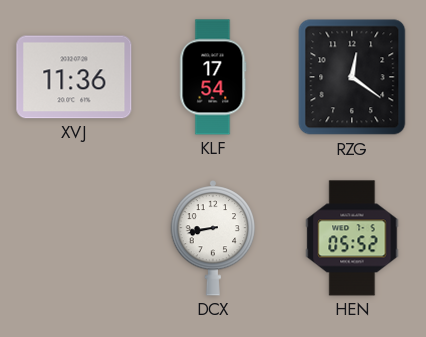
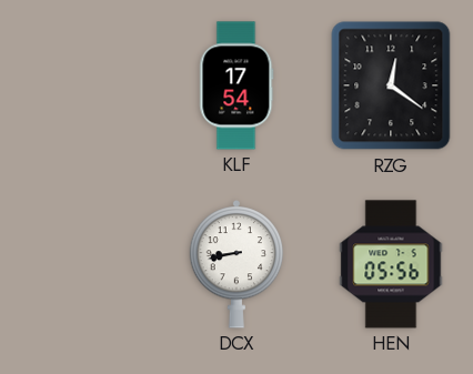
XVJ: 11:36 -> none (74, 77)
HEN: 05:52 -> 05:56 (391, 264)
